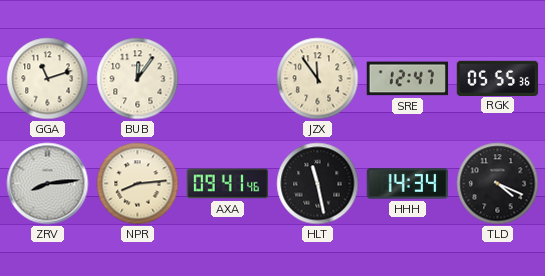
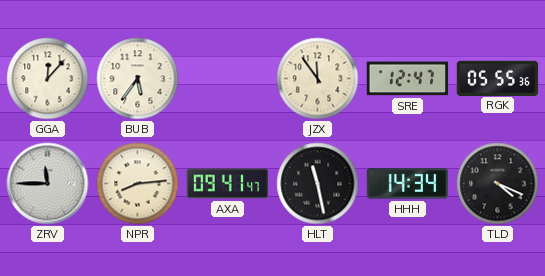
GGA: 11:12 -> 12:07 (48, 79)
BUB: 12:06 -> 5:36 (138, 79)
ZRV: 8:14 -> 11:45 (48, 184)
AXA: 09:41:46 -> 09:41:47 (228, 184)
